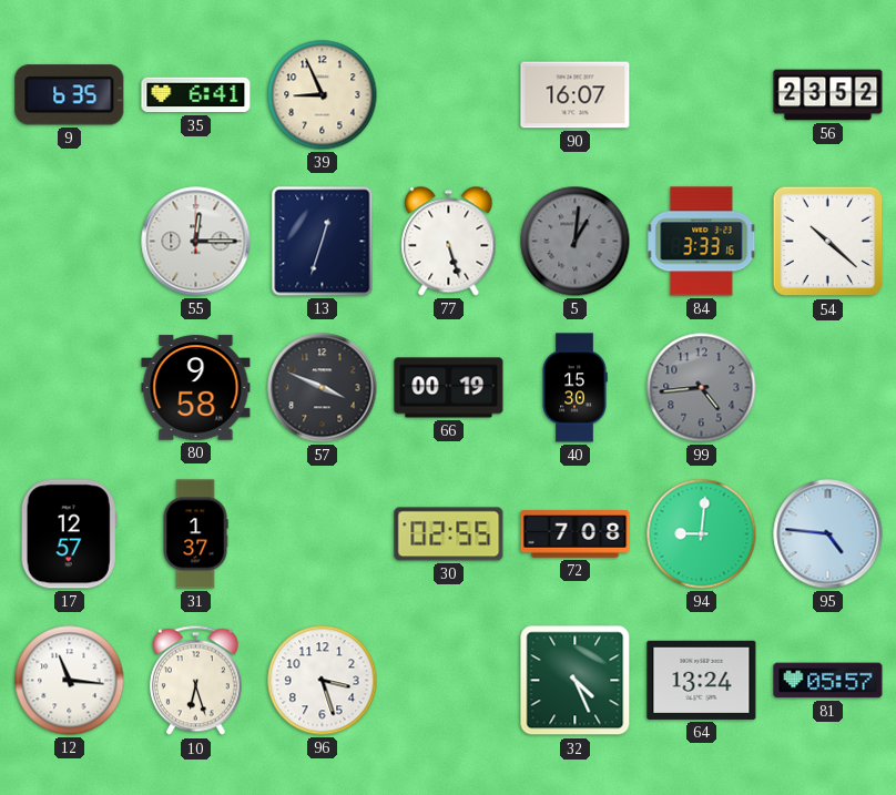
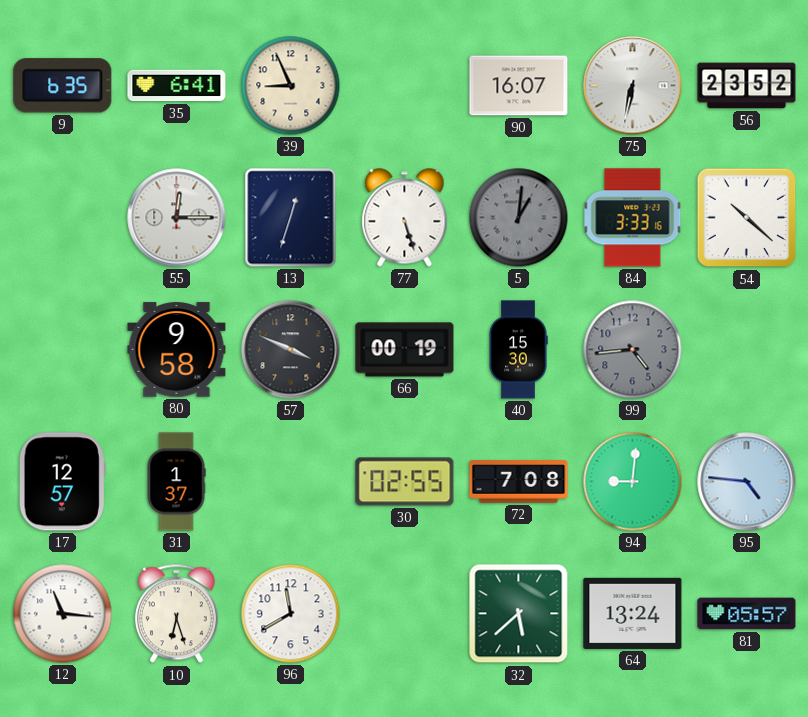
75: none -> 6:32 (633, 86)
96: 3:27 -> 11:40 (291, 614)
32: 4:26 -> 5:38 (519, 614)
